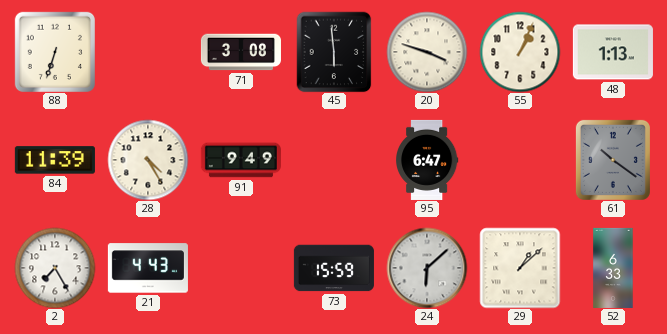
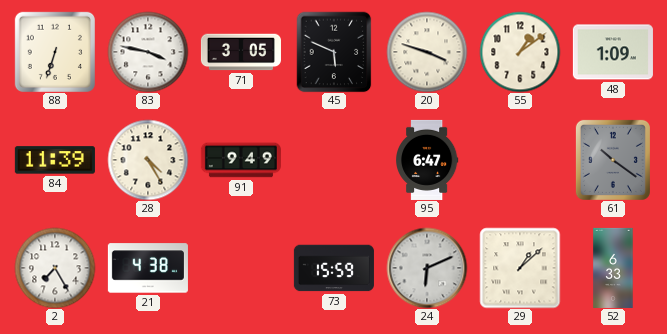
83: none -> 3:47 (148, 52)
71: 3:08 -> 3:05 (241, 52)
45: 5:59 -> 5:49 (334, 52)
55: 1:04 -> 1:09 (520, 52)
48: 1:13 -> 1:09 (613, 52)
21: 4:43 -> 4:38 (148, 268)
24: 6:08 -> 6:11 (427, 268)
